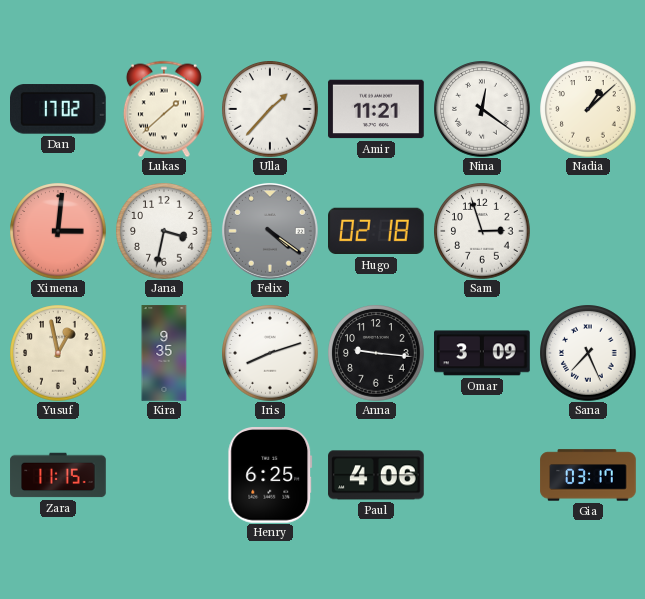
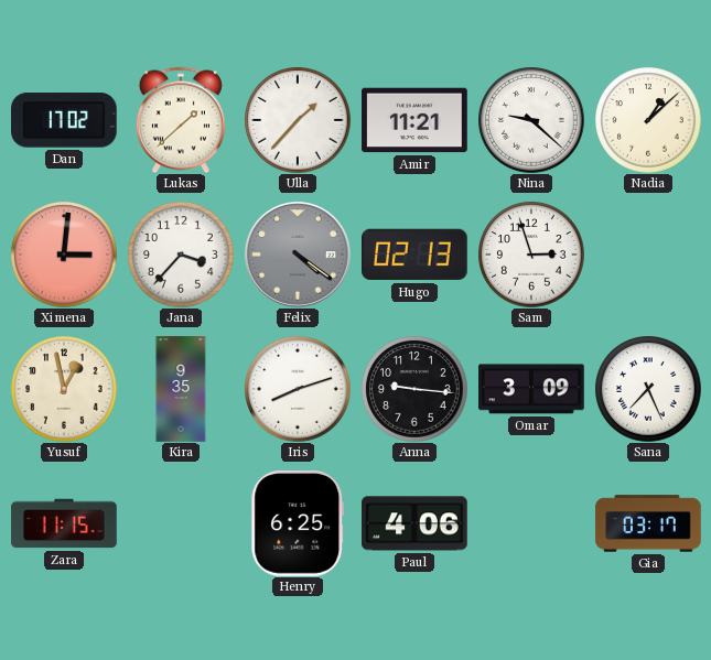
Nina: 12:21 -> 9:22 (531, 120)
Jana: 3:32 -> 3:37 (181, 255)
Hugo: 02:18 -> 02:13 (416, 255)
